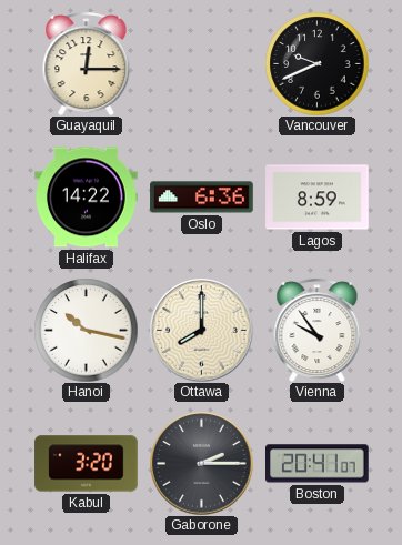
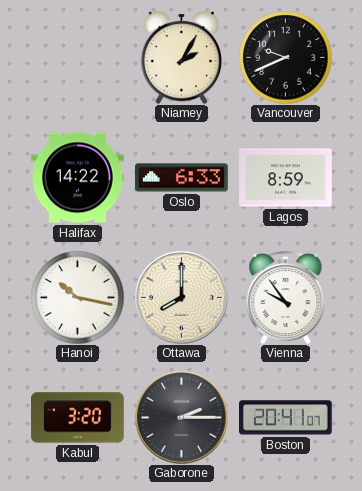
Guayaquil: 12:15 -> none (87, 63)
Niamey: none -> 2:05 (182, 57)
Oslo: 6:36 -> 6:33 (182, 178)
